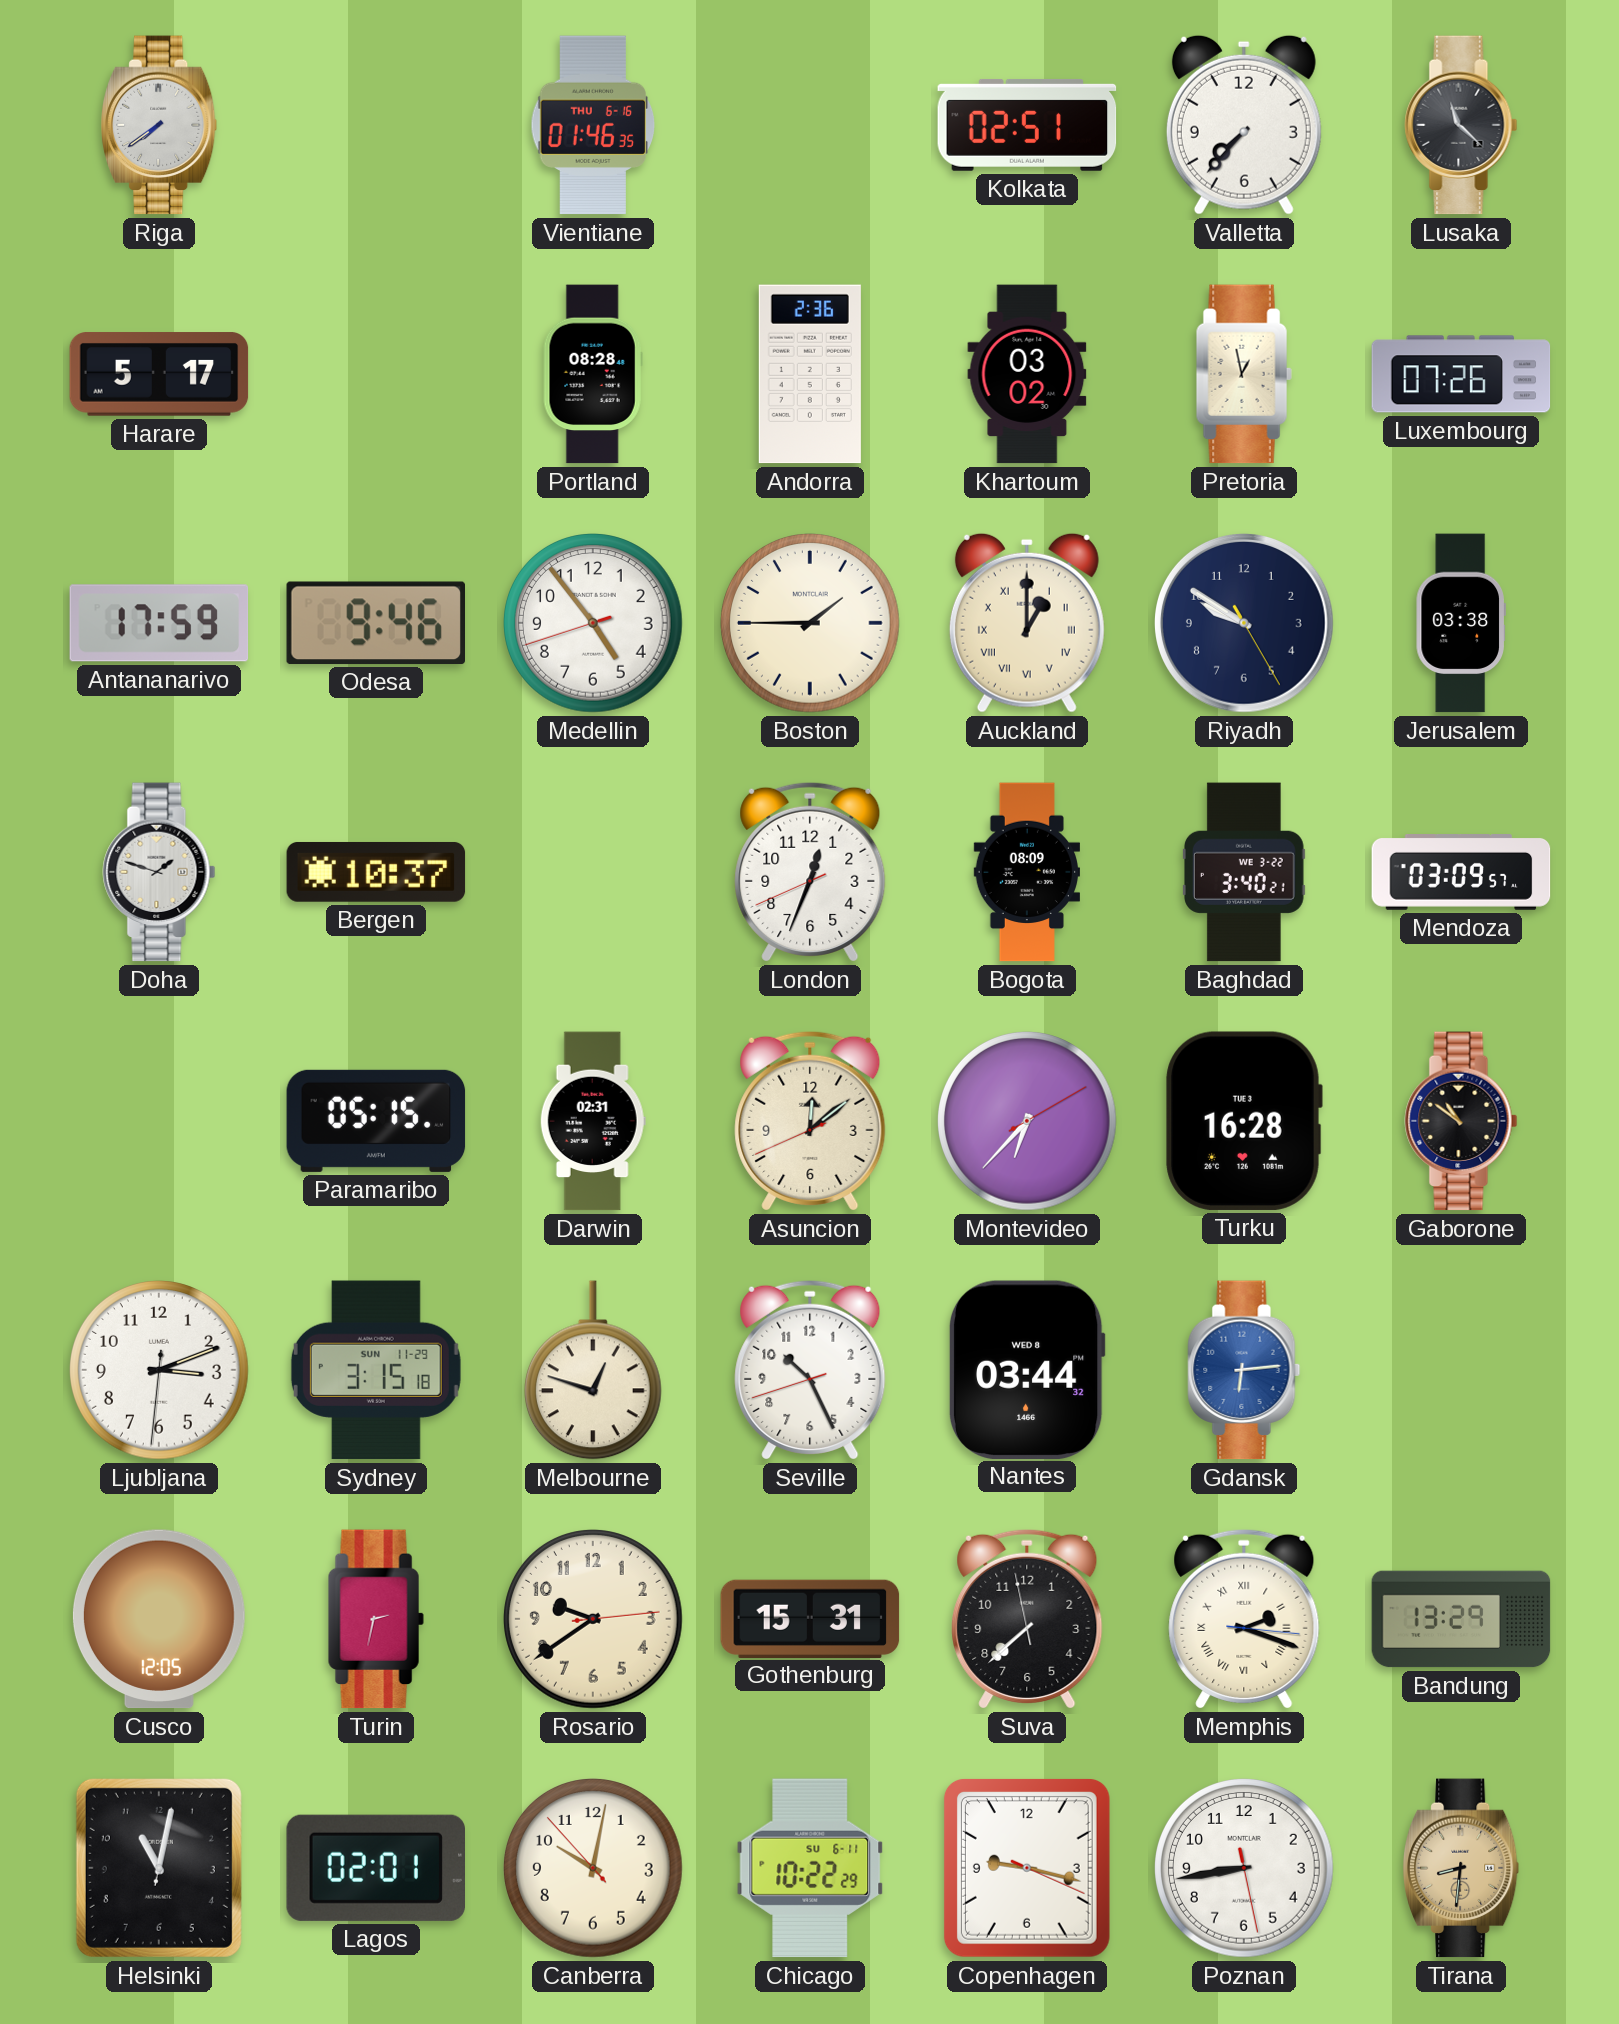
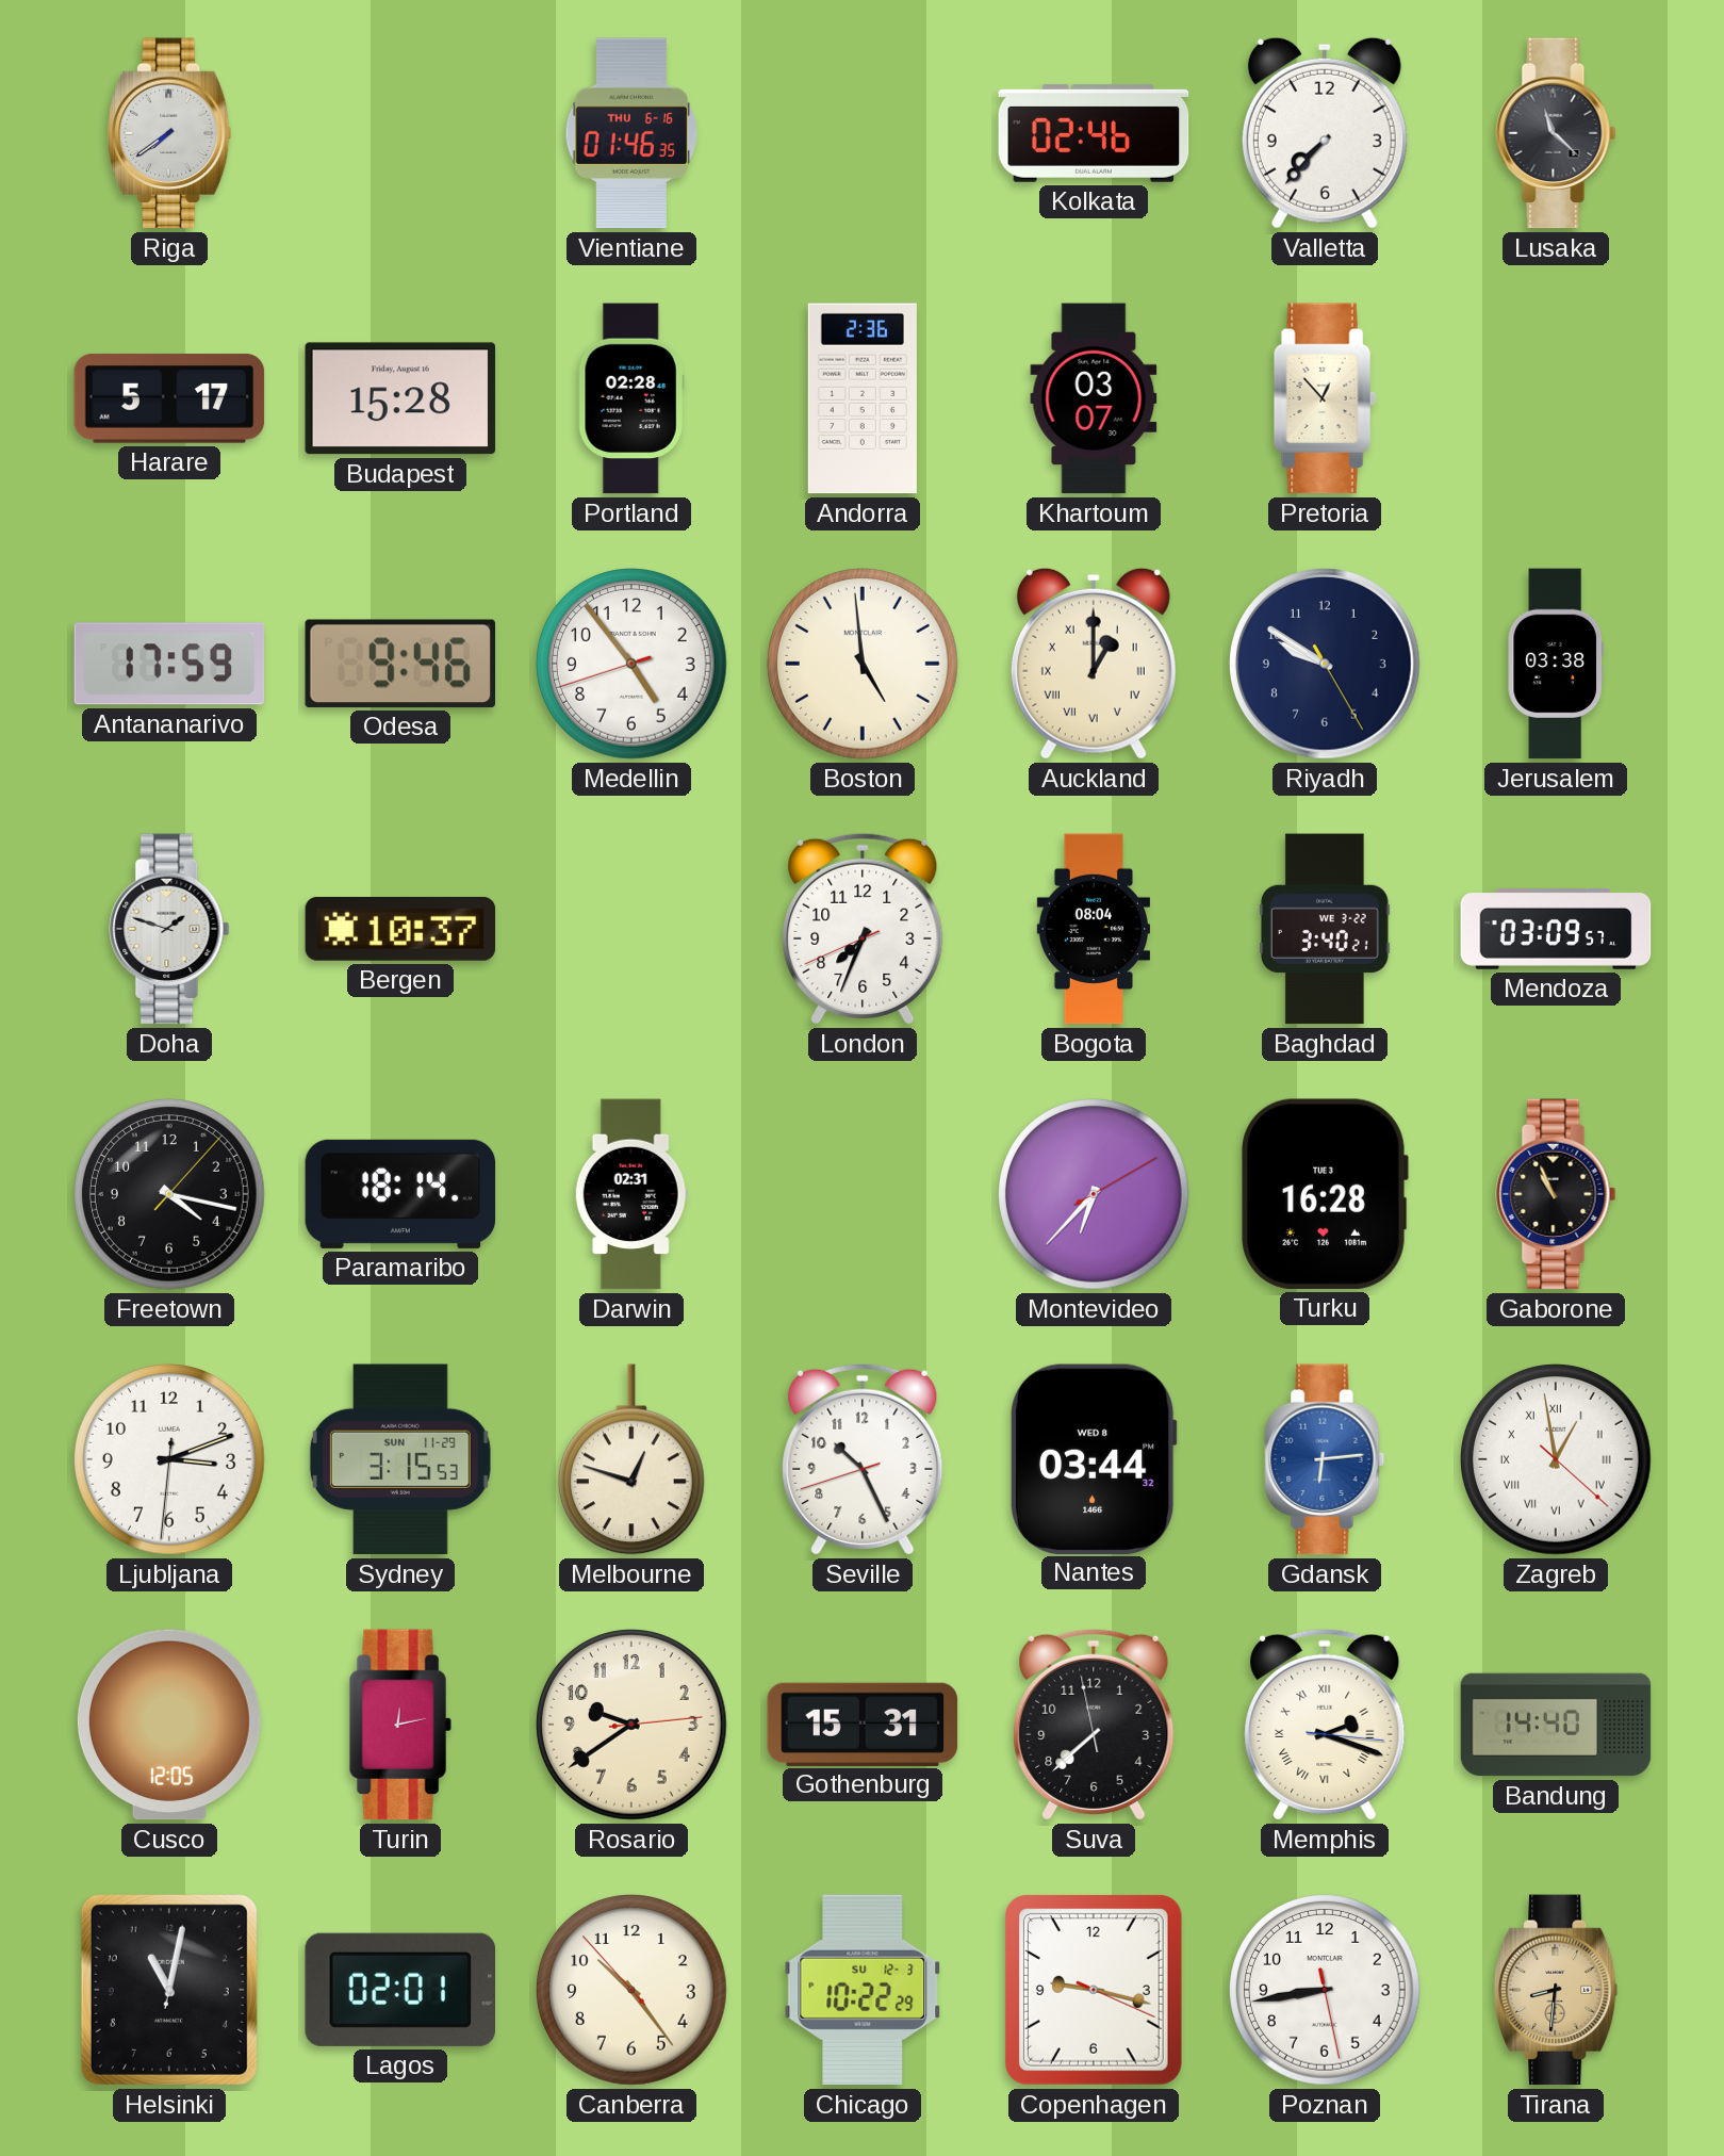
Kolkata: 02:51 -> 02:46 (1094, 133)
Budapest: none -> 15:28 (400, 398)
Portland: 08:28 -> 02:28 (631, 398)
Khartoum: 03:02 -> 03:07 (1094, 398)
Pretoria: 12:58 -> 12:53 (1325, 398)
Luxembourg: 07:26 -> none (1461, 374)
Boston: 1:45 -> 4:59 (864, 665)
London: 12:33 -> 7:33 (863, 929)
Bogota: 08:09 -> 08:04 (1093, 929)
Freetown: none -> 4:17 (170, 1195)
Paramaribo: 05:15 -> 18:14 (400, 1194)
Asuncion: 12:08 -> none (810, 1121)
Gaborone: 10:51 -> 10:56 (1556, 1194)
Sydney: 3:15:18 -> 3:15:53 (400, 1459)
Zagreb: none -> 12:58 (1557, 1460)
Turin: 2:32 -> 12:13 (400, 1725)
Bandung: 13:29 -> 14:40 (1556, 1725)
Canberra: 10:01 -> 10:23 (633, 1991)
Chicago date: SU 6-11 -> SU 12-3 (863, 1990)
